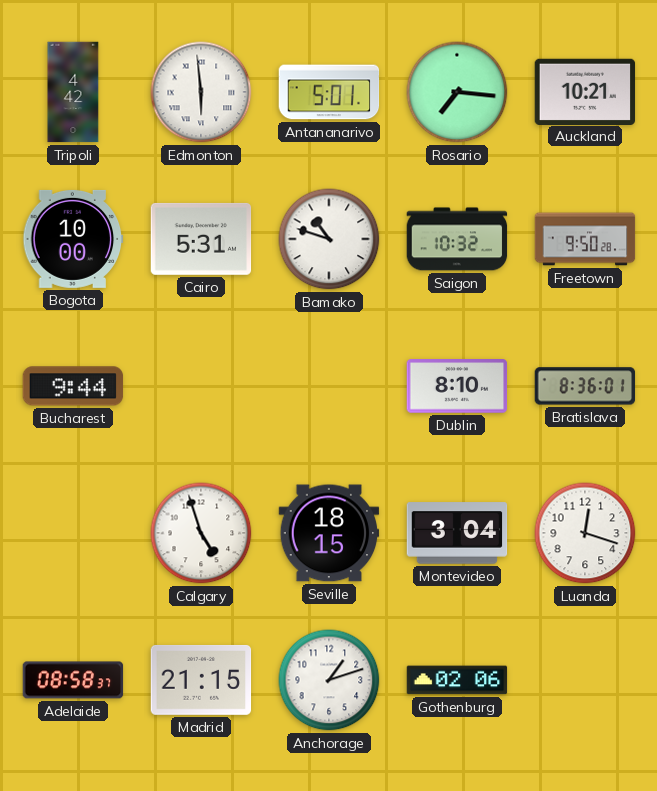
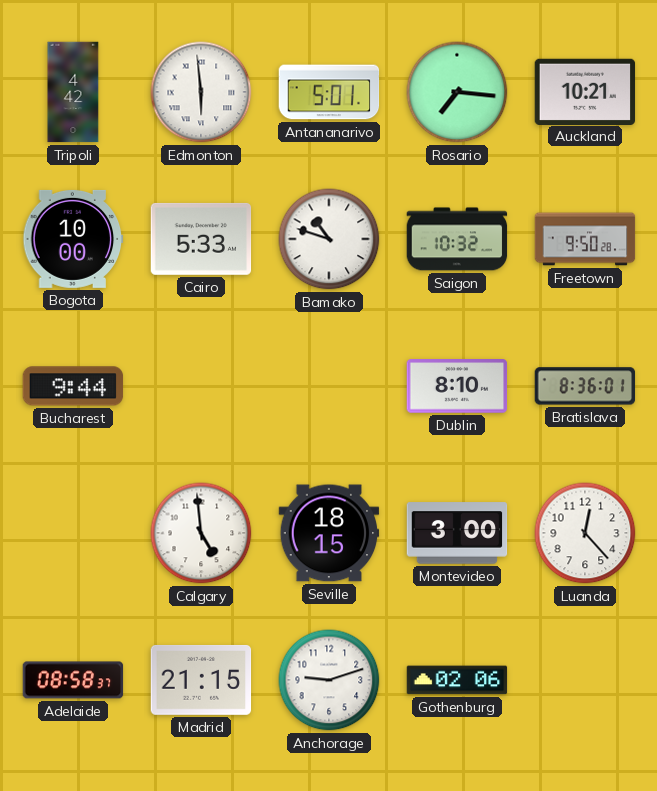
Cairo: 5:31 -> 5:33 (201, 239)
Calgary: 4:57 -> 4:59 (201, 533)
Montevideo: 3:04 -> 3:00 (457, 533)
Luanda: 12:18 -> 12:23 (585, 533)
Anchorage: 1:12 -> 9:12 (329, 680)
